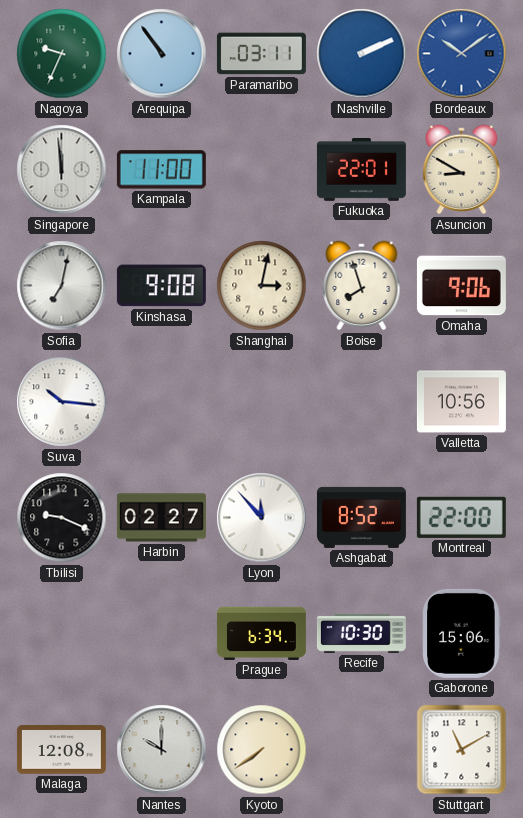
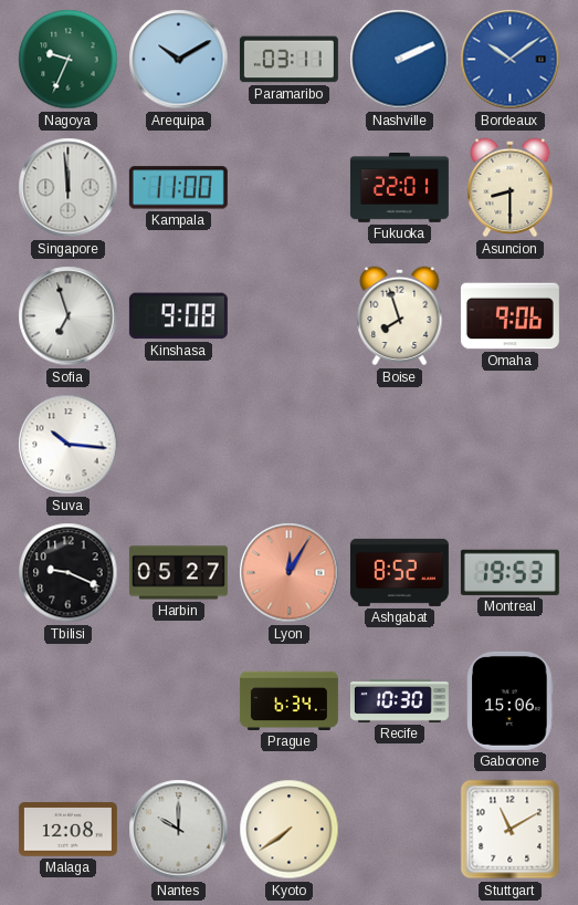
Arequipa: 10:54 -> 10:10 (179, 60)
Asuncion: 8:50 -> 8:30 (511, 188)
Sofia: 7:02 -> 6:57 (69, 316)
Shanghai: 3:02 -> none (262, 286)
Valletta: 10:56 -> none (461, 402)
Harbin: 02:27 -> 05:27 (178, 573)
Lyon: 11:53 -> 12:05 (290, 573)
Lyon dial: white -> salmon (290, 573)
Montreal: 22:00 -> 19:53 (509, 572)
